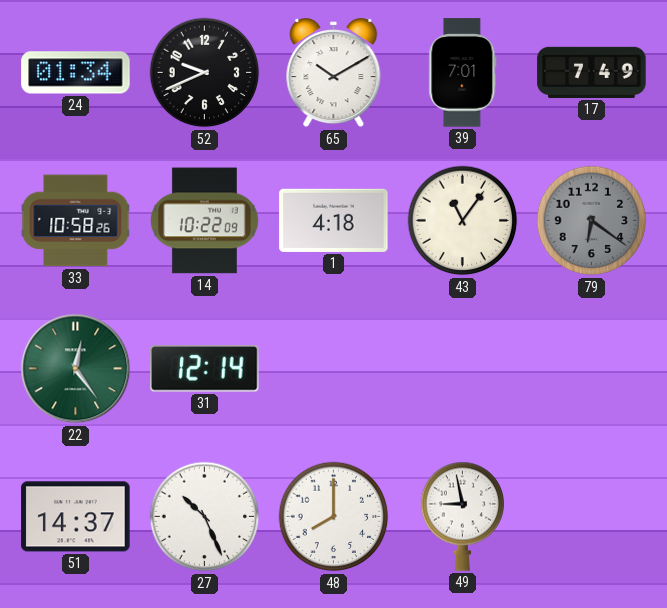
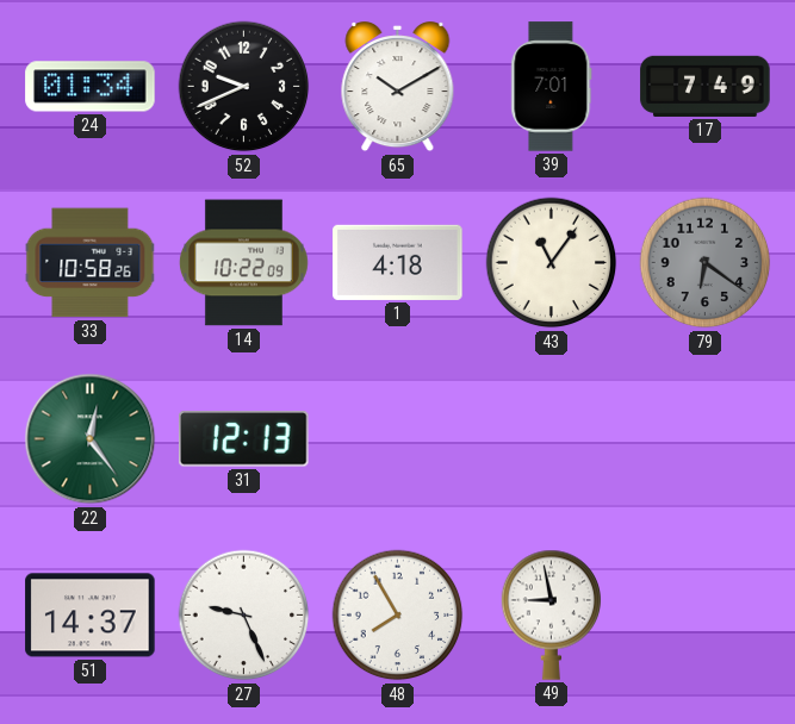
31: 12:14 -> 12:13 (244, 439)
27: 10:26 -> 9:26 (244, 616)
48: 8:00 -> 7:55 (398, 616)
